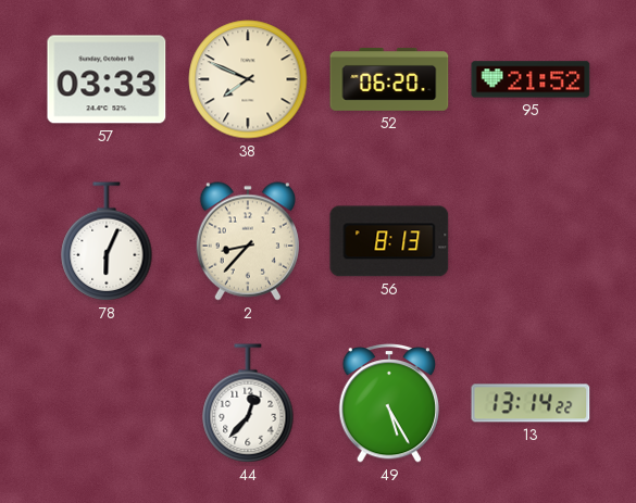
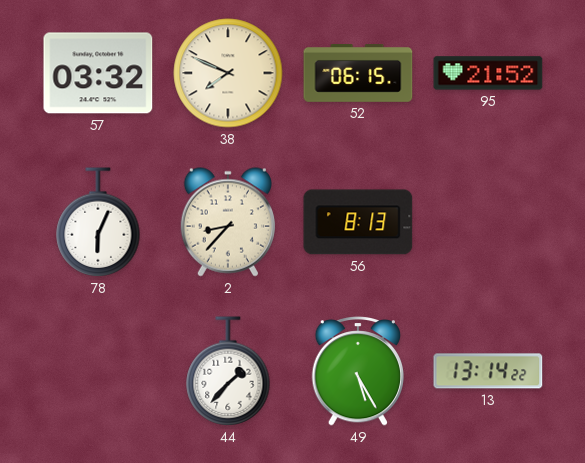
57: 03:33 -> 03:32 (98, 73)
52: 06:20 -> 06:15 (358, 74)
44: 12:37 -> 1:37 (228, 371)
